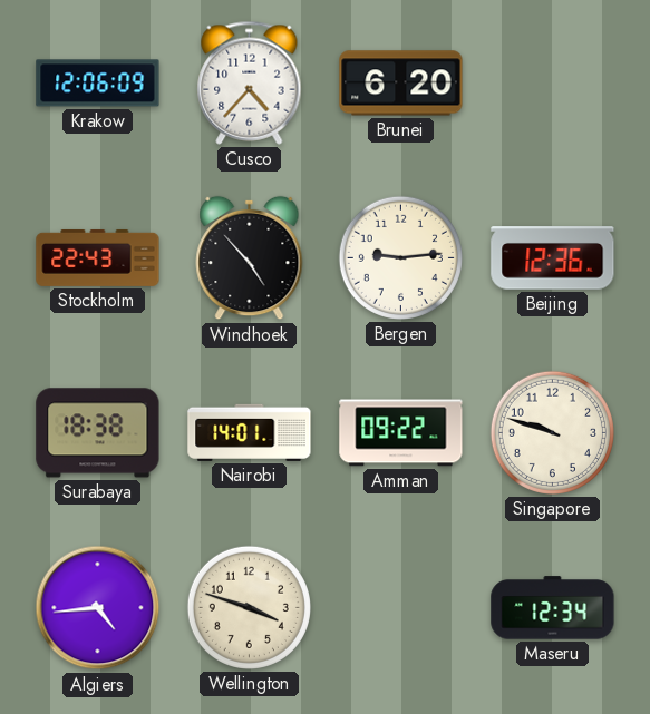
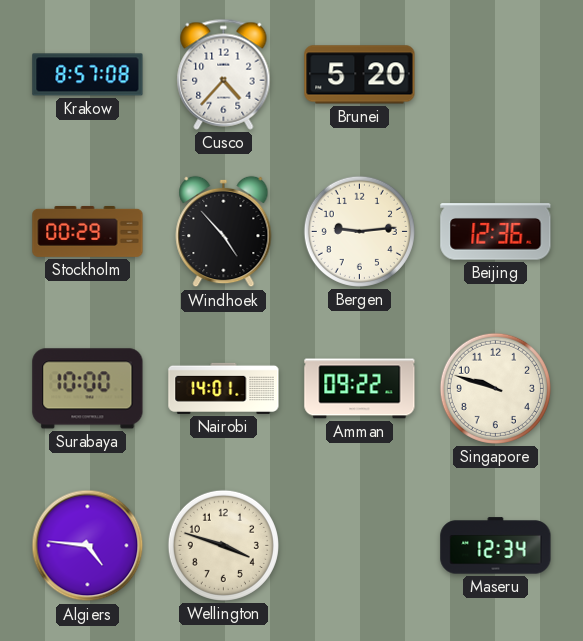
Krakow: 12:06 -> 8:57 (88, 75)
Brunei: 6:20 -> 5:20 (360, 75)
Stockholm: 22:43 -> 00:29 (88, 231)
Surabaya: 18:38 -> 10:00 (88, 389)
Algiers: 4:44 -> 4:46 (88, 546)
